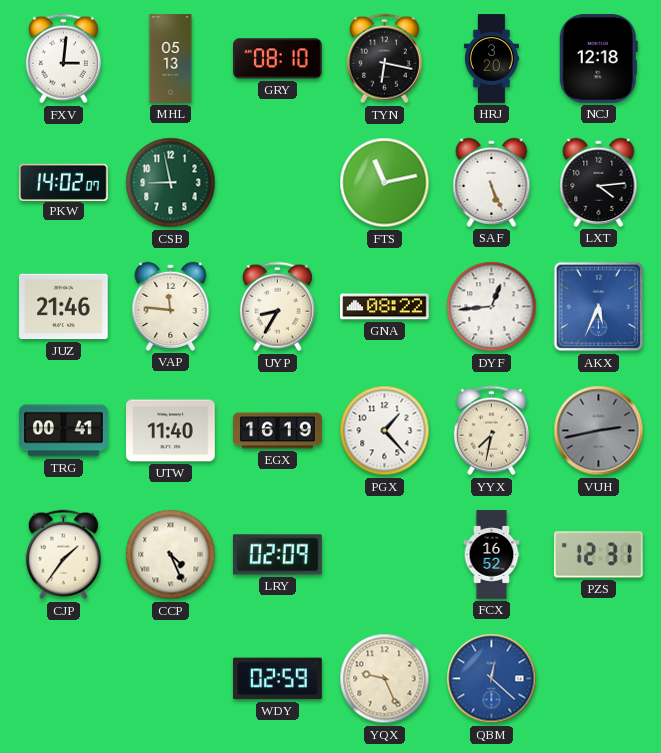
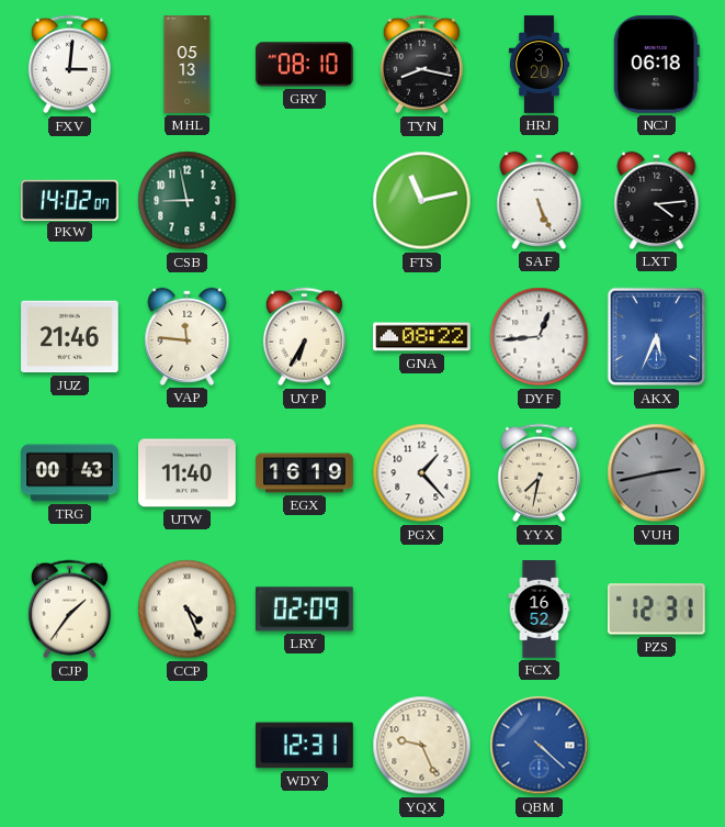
TYN: 6:17 -> 8:17 (421, 65)
NCJ: 12:18 -> 06:18 (656, 65)
UYP: 8:35 -> 6:35 (304, 337)
TRG: 00:41 -> 00:43 (70, 473)
WDY: 02:59 -> 12:31 (305, 746)
QBM: 12:22 -> 4:22 (540, 746)
